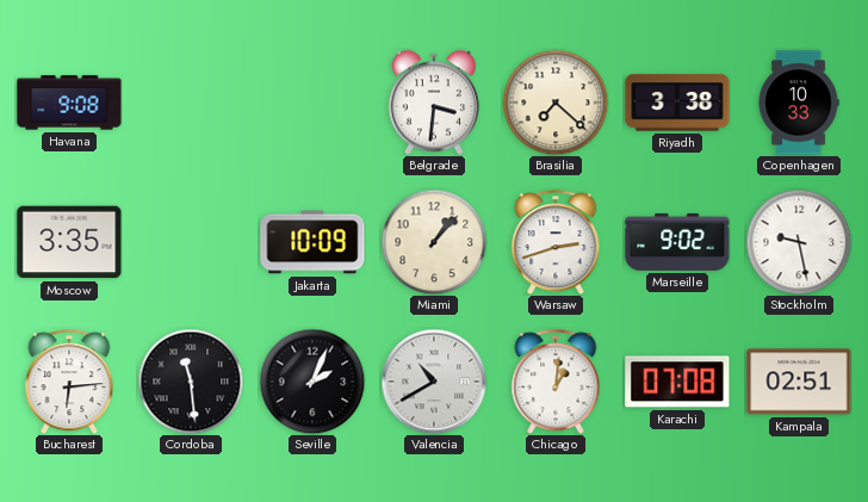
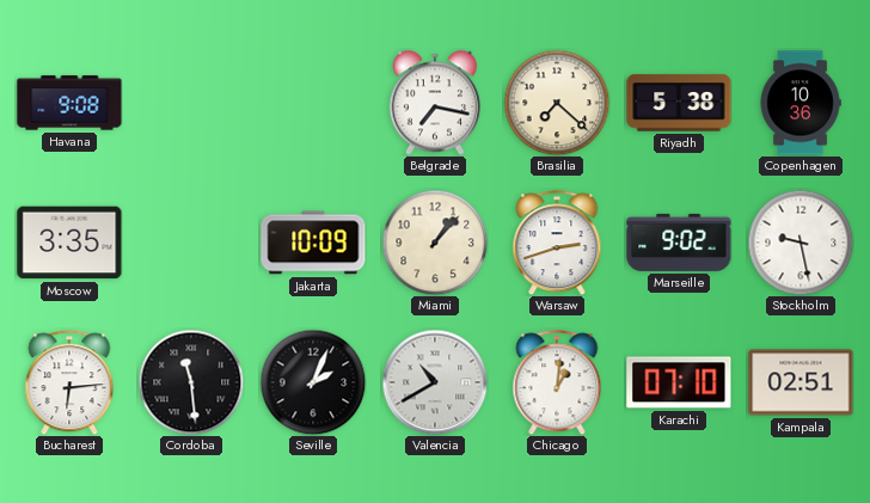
Belgrade: 3:31 -> 7:17 (435, 103)
Riyadh: 3:38 -> 5:38 (679, 103)
Copenhagen: 10:33 -> 10:36 (801, 103)
Karachi: 07:08 -> 07:10 (679, 382)
